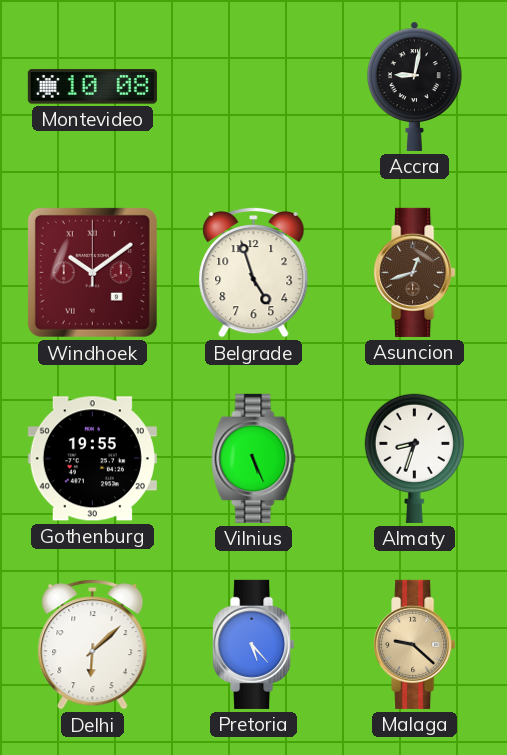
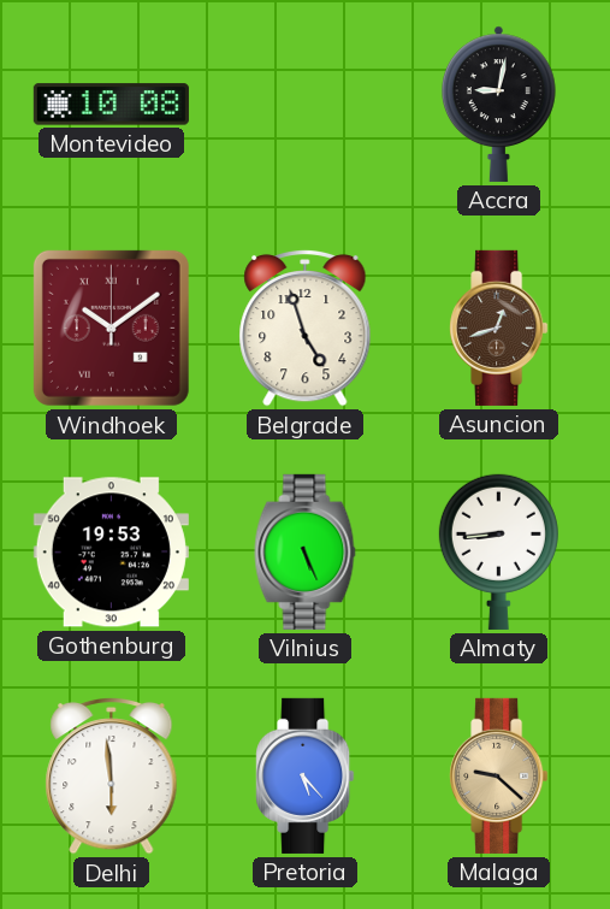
Gothenburg: 19:55 -> 19:53 (111, 553)
Almaty: 8:33 -> 8:44 (498, 551)
Delhi: 6:08 -> 5:59 (112, 775)
